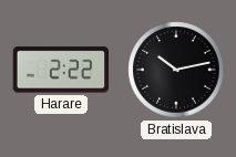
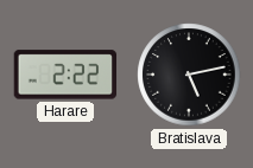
Bratislava: 10:13 -> 5:13 (189, 75)
